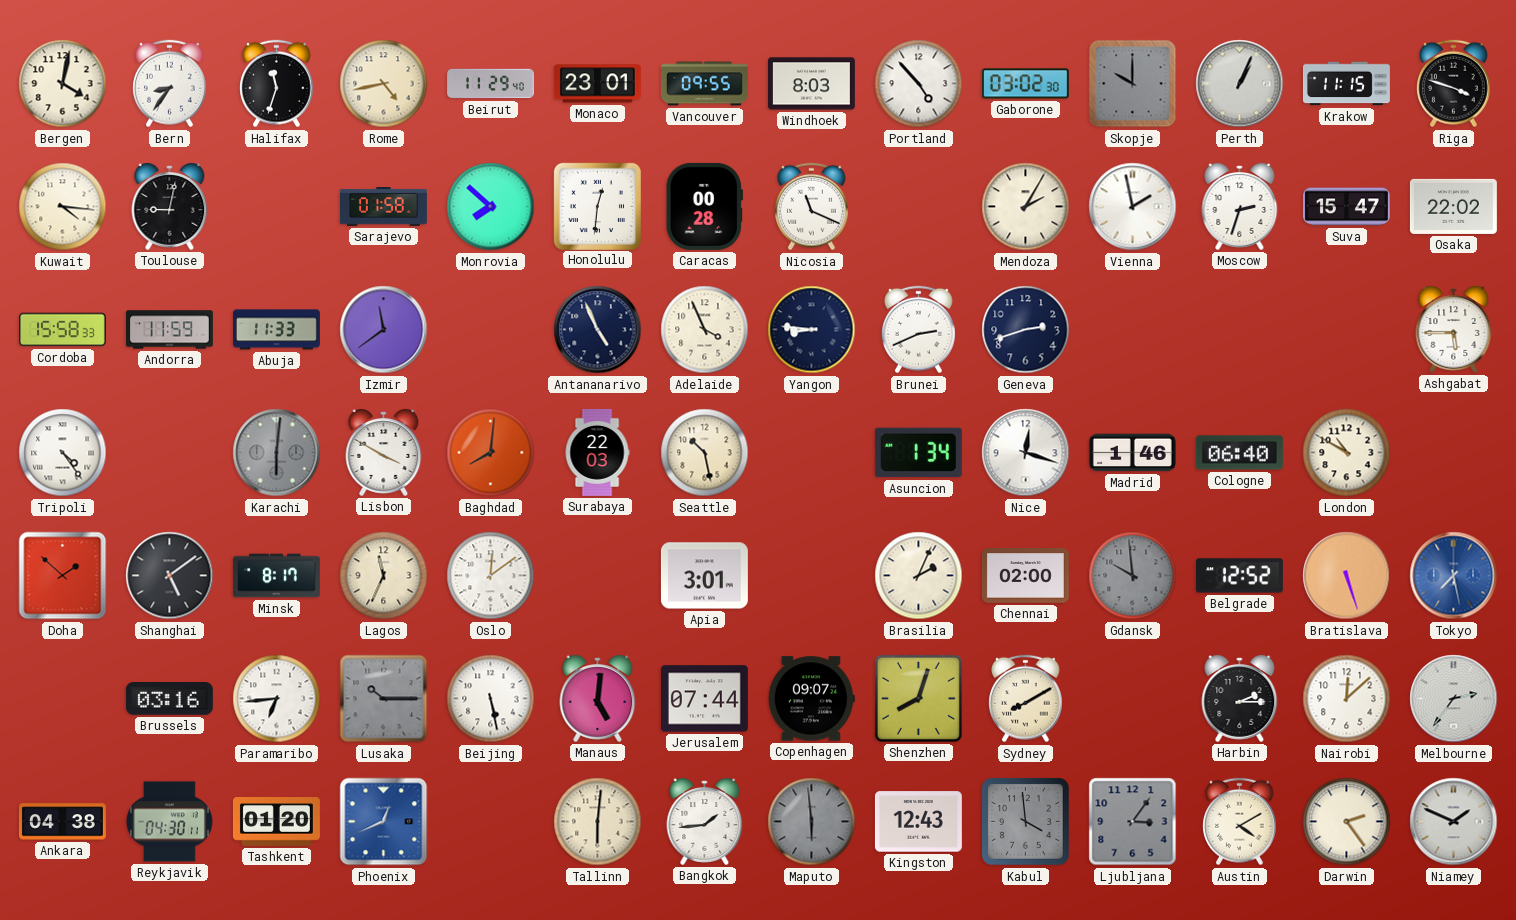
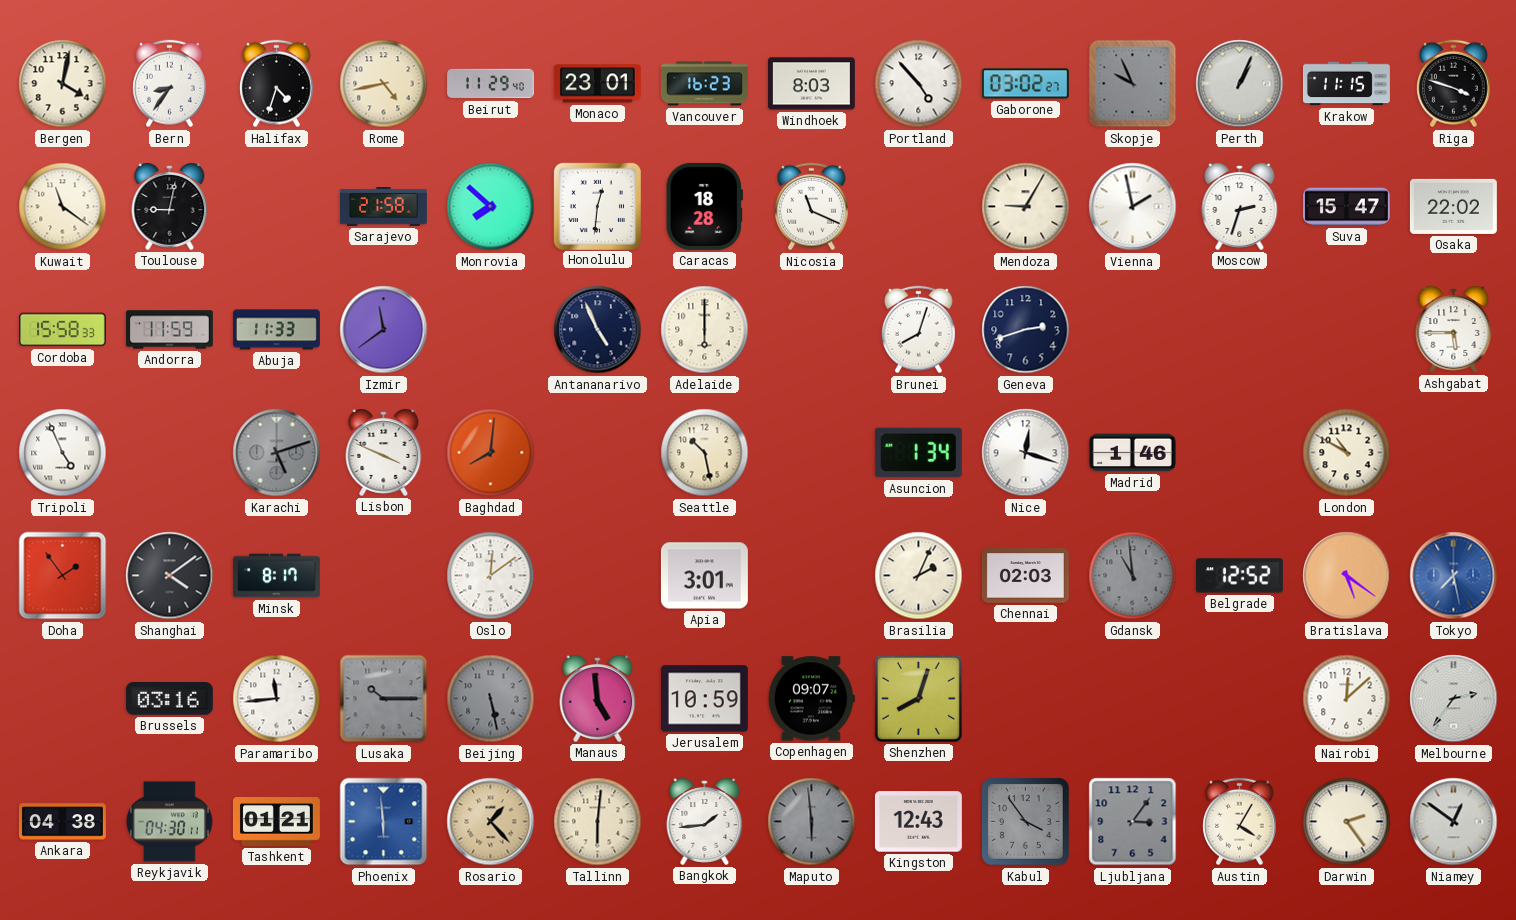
Halifax: 11:33 -> 4:33 (277, 84)
Vancouver: 09:55 -> 16:23 (705, 84)
Gaborone: 03:02:30 -> 03:02:27 (1025, 84)
Skopje: 10:00 -> 9:56 (1133, 84)
Kuwait: 4:16 -> 11:21 (63, 207)
Sarajevo: 01:58 -> 21:58 (383, 207)
Caracas: 00:28 -> 18:28 (704, 206)
Mendoza: 2:05 -> 9:05 (1026, 207)
Adelaide: 3:56 -> 6:00 (705, 330)
Yangon: 8:46 -> none (812, 330)
Brunei: 2:41 -> 8:03 (919, 330)
Tripoli: 4:24 -> 4:56 (63, 453)
Karachi: 6:01 -> 5:12 (277, 453)
Lisbon: 3:50 -> 3:49 (384, 452)
Surabaya: 22:03 -> none (597, 452)
Cologne: 06:40 -> none (1239, 453)
Doha: 1:52 -> 1:54 (63, 576)
Shanghai: 5:09 -> 4:09 (170, 576)
Lagos: 11:34 -> none (384, 576)
Chennai: 02:00 -> 02:03 (1025, 576)
Gdansk: 9:59 -> 10:59 (1133, 576)
Bratislava: 5:27 -> 5:21 (1347, 576)
Paramaribo: 6:44 -> 11:44 (277, 699)
Beijing dial: white -> grey (491, 699)
Manaus: 5:01 -> 4:59 (598, 698)
Jerusalem: 07:44 -> 10:59 (704, 699)
Sydney: 8:10 -> none (1026, 699)
Harbin: 2:15 -> none (1240, 698)
Tashkent: 01:20 -> 01:21 (276, 822)
Phoenix: 12:41 -> 5:59 (384, 822)
Rosario: none -> 1:23 (491, 822)
Kabul: 3:59 -> 3:54 (1026, 822)
Austin: 4:10 -> 4:05 (1240, 822)
Niamey: 1:49 -> 12:51 (1454, 822)
